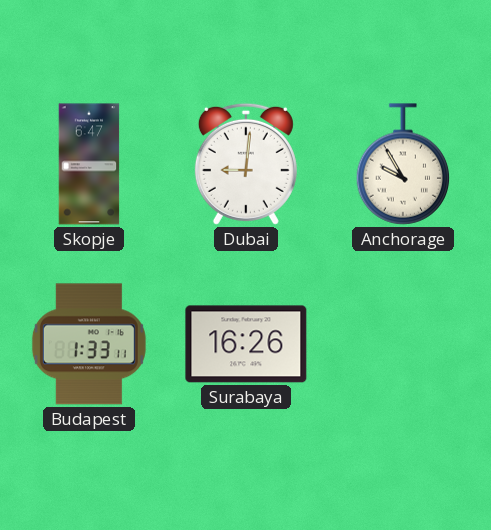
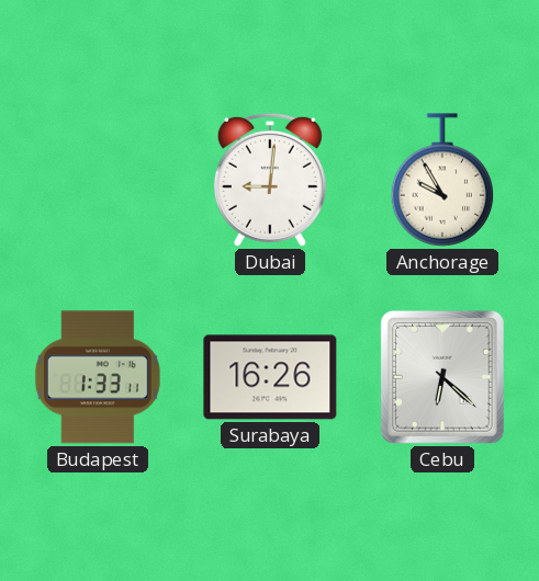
Skopje: 6:47 -> none (89, 164)
Cebu: none -> 6:22 (442, 377)
